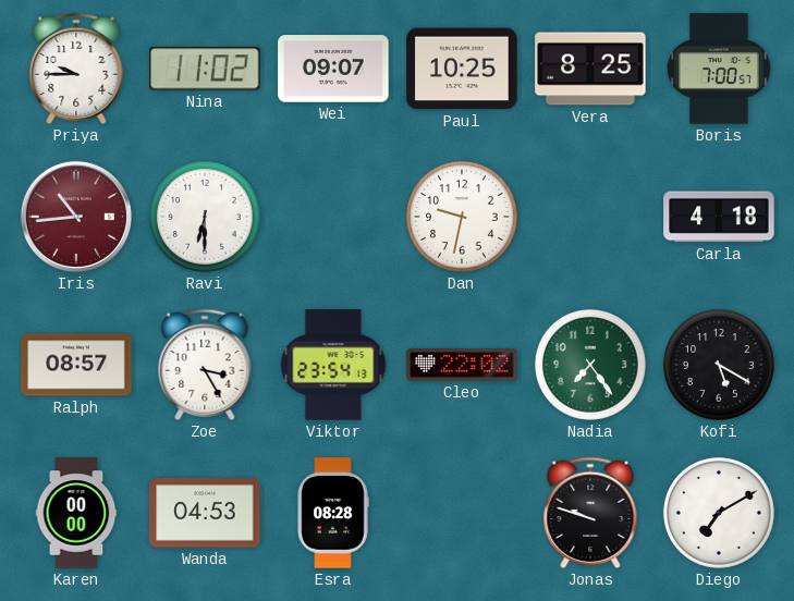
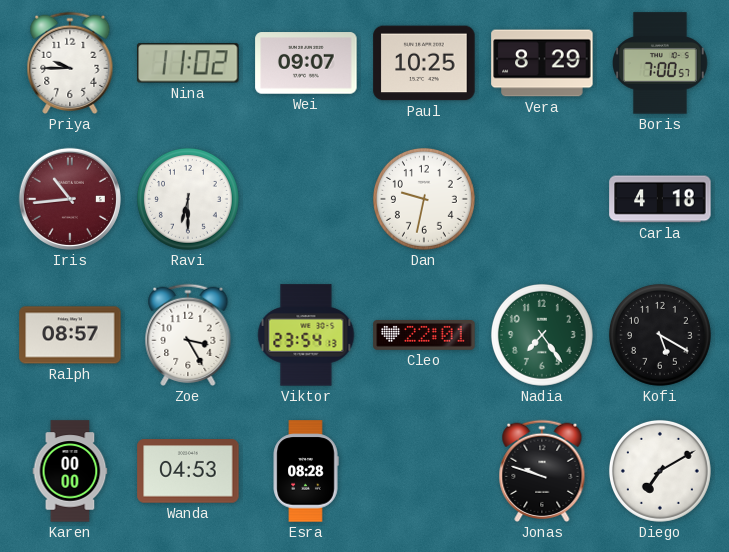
Vera: 8:25 -> 8:29 (542, 63)
Cleo: 22:02 -> 22:01 (424, 336)
